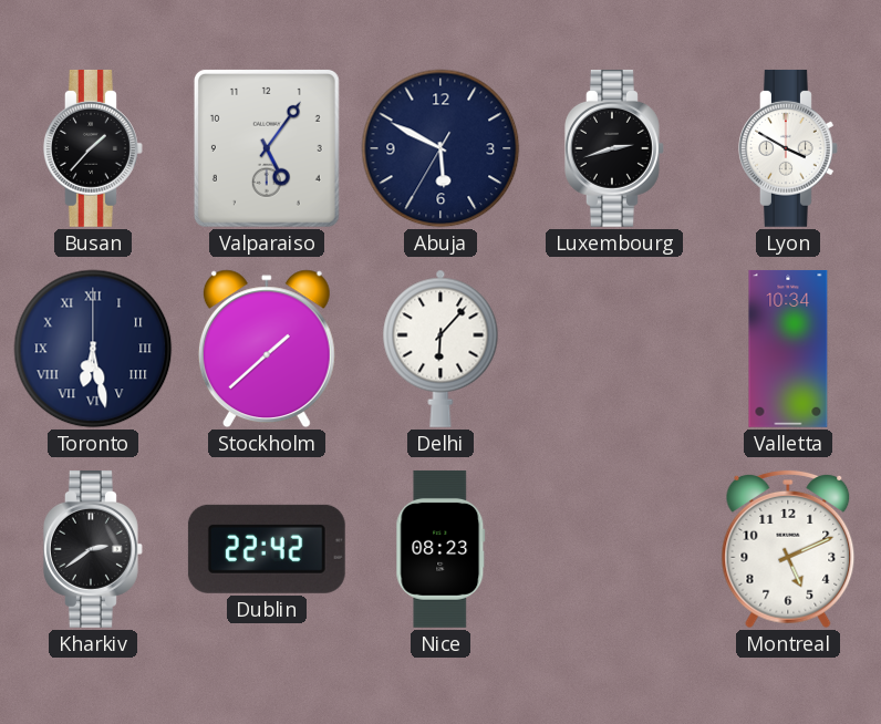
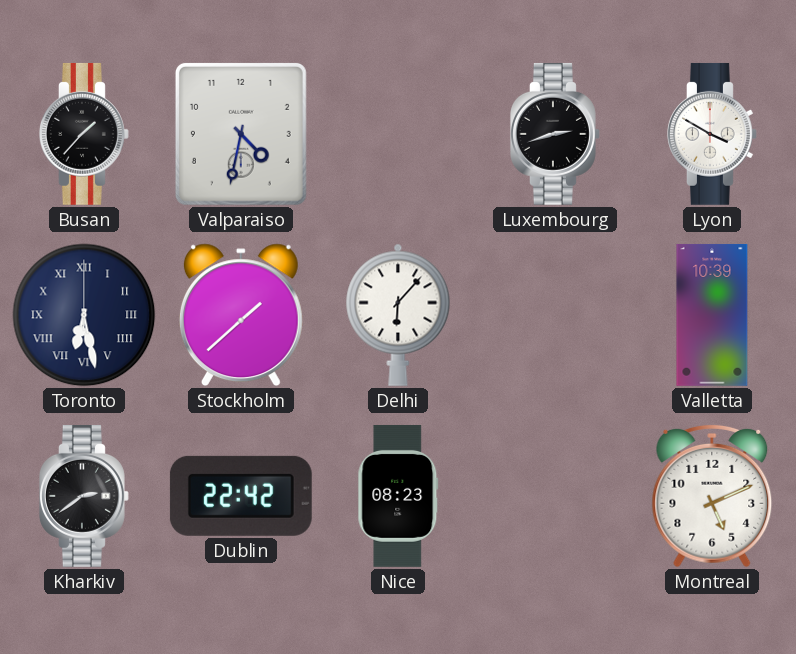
Valparaiso: 5:06 -> 4:32 (241, 134)
Abuja: 5:49 -> none (441, 148)
Valletta: 10:34 -> 10:39 (712, 315)
